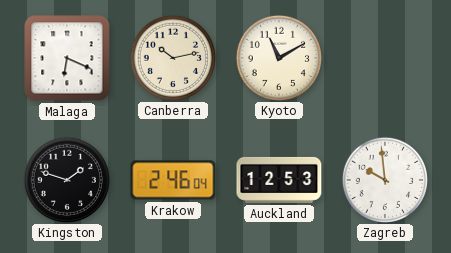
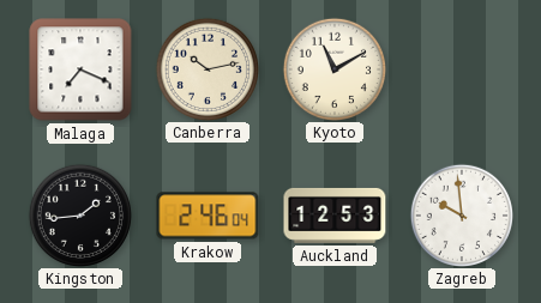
Malaga: 6:19 -> 7:19 (80, 69)
Kingston: 1:48 -> 1:44 (79, 214)
